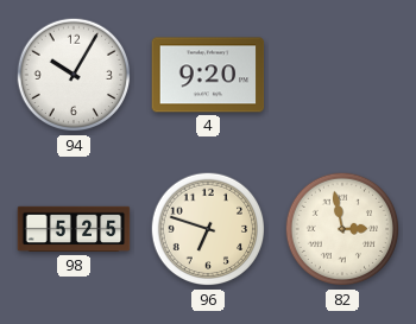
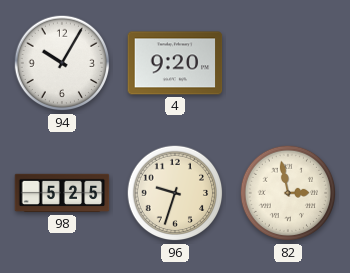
96: 6:48 -> 9:33 (175, 193)
